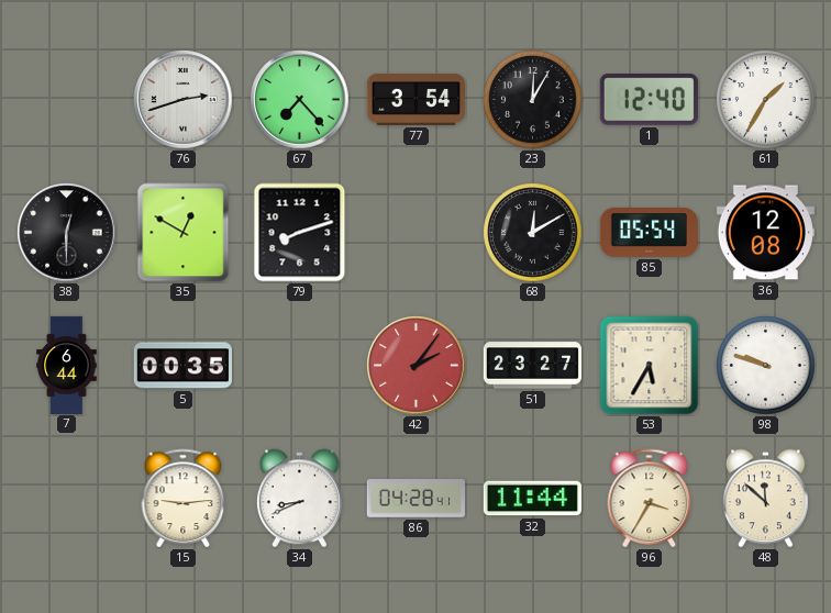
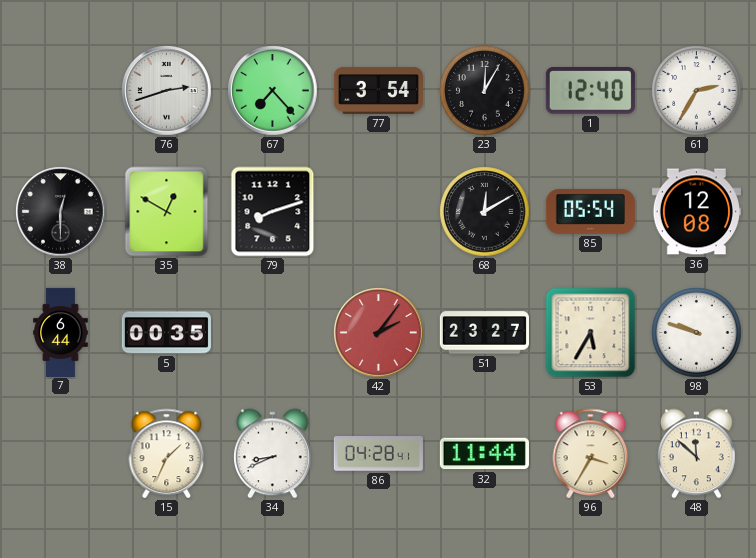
61: 1:35 -> 2:35 (697, 91)
15: 9:14 -> 1:34 (167, 453)
